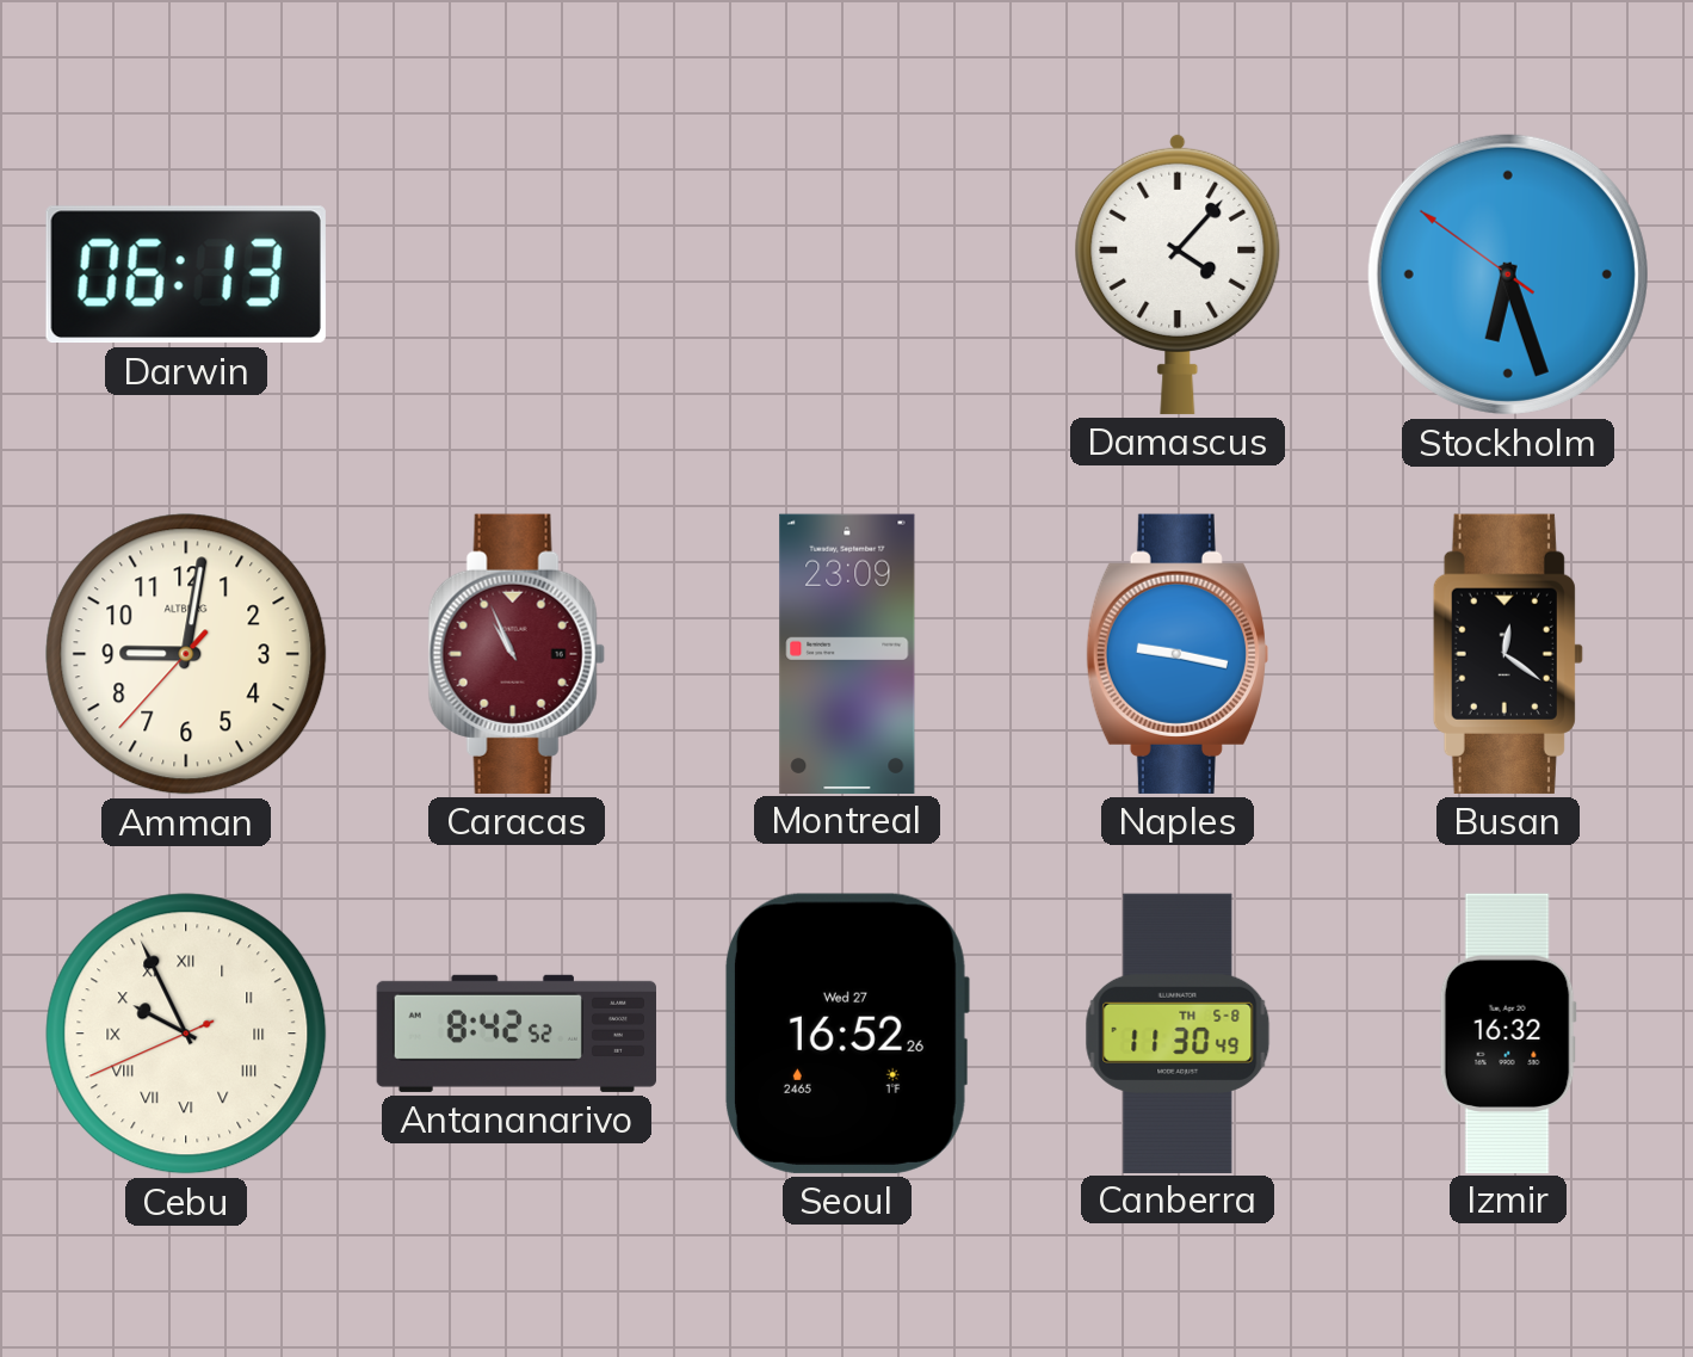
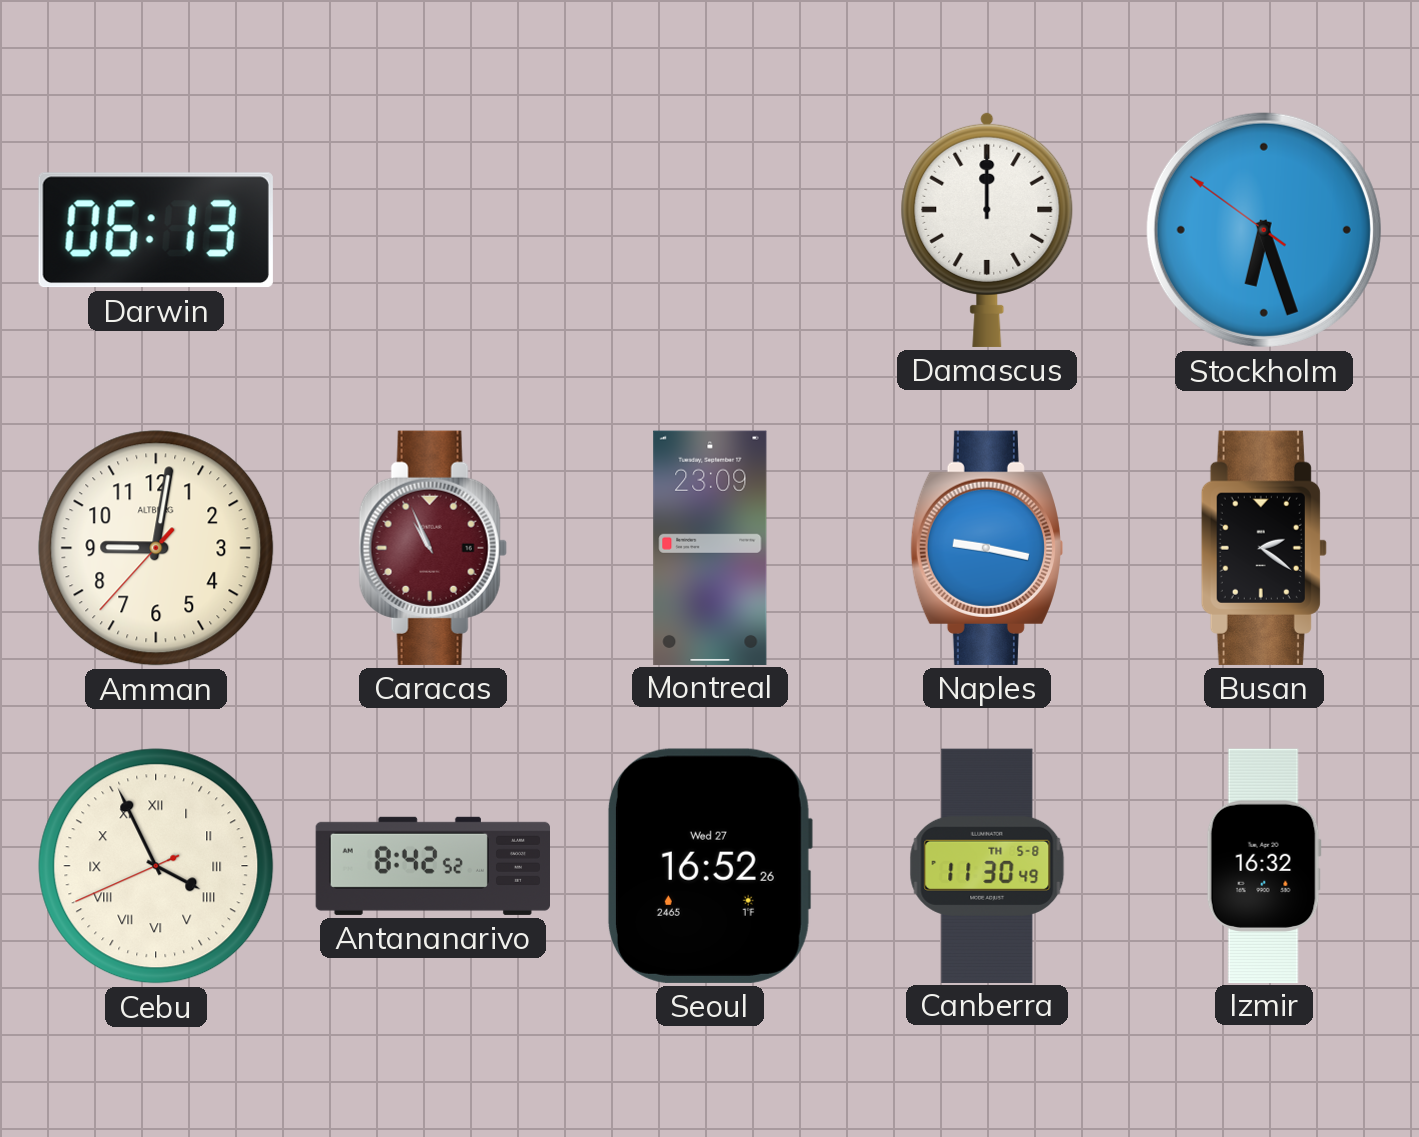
Damascus: 4:07 -> 12:00 (987, 229)
Busan: 12:21 -> 2:21 (1264, 548)
Cebu: 9:55 -> 3:55 (156, 866)
